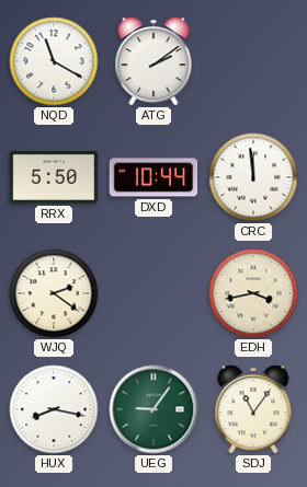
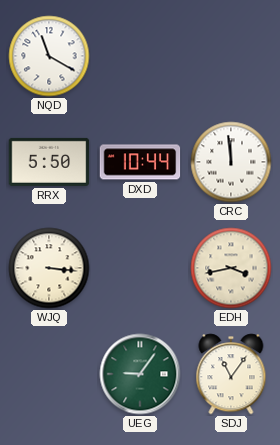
ATG: 2:09 -> none (153, 61)
WJQ: 2:21 -> 3:16 (49, 268)
HUX: 8:17 -> none (54, 409)
